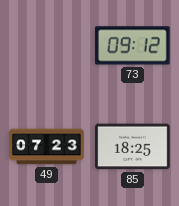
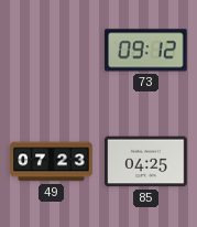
85: 18:25 -> 04:25 (146, 162)
